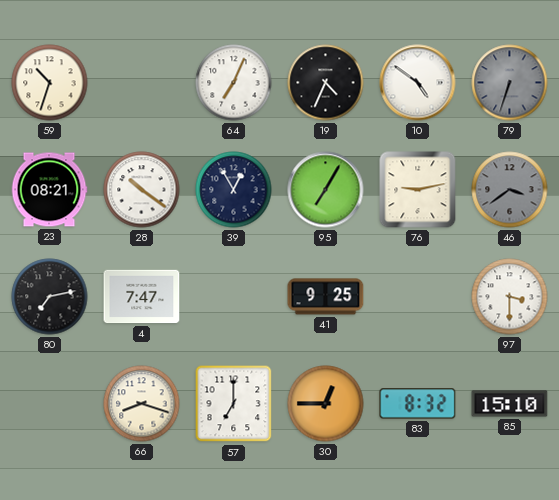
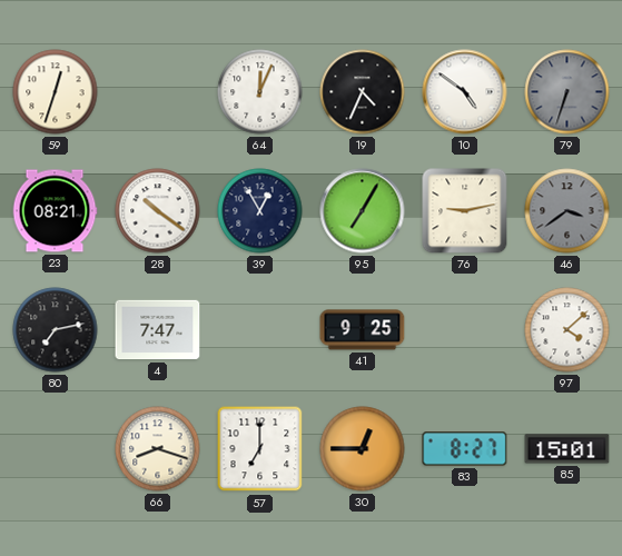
59: 10:33 -> 12:33 (56, 92)
64: 7:04 -> 12:04 (260, 92)
97: 3:30 -> 4:08 (567, 330)
83: 8:32 -> 8:27 (465, 449)
85: 15:10 -> 15:01 (567, 449)
